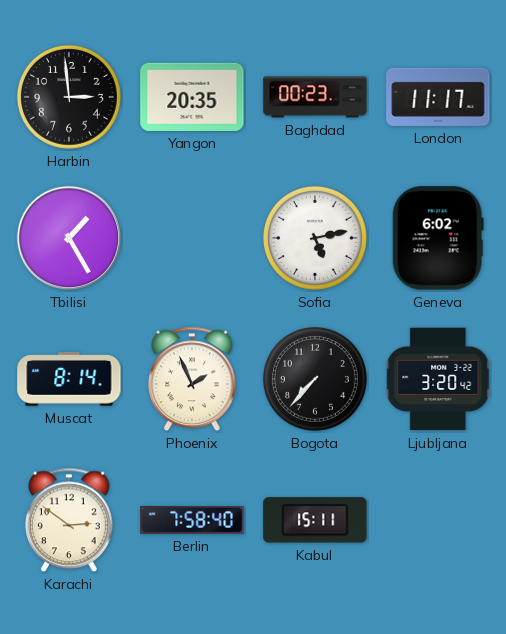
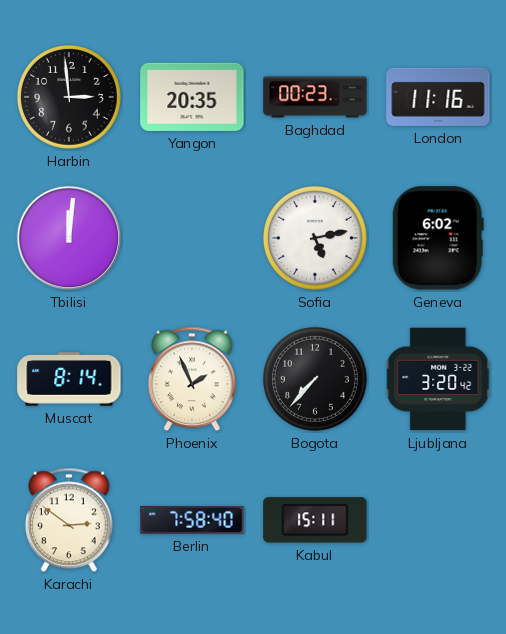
London: 11:17 -> 11:16 (438, 97)
Tbilisi: 1:25 -> 12:01 (69, 238)
